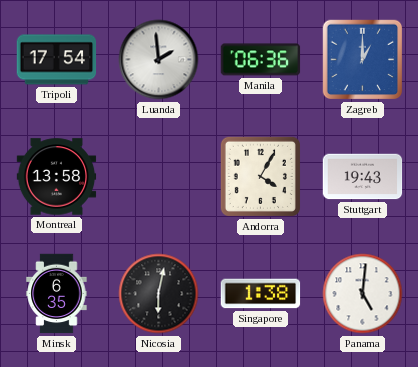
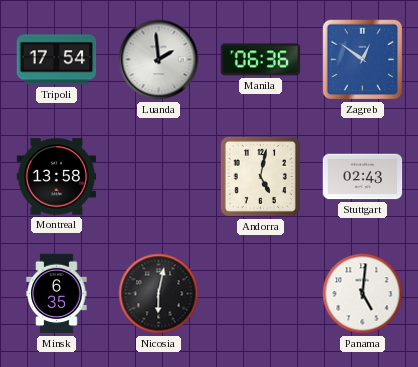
Zagreb: 1:00 -> 12:51 (363, 60)
Andorra: 4:05 -> 5:02 (260, 176)
Stuttgart: 19:43 -> 02:43 (363, 177)
Singapore: 1:38 -> none (261, 294)
